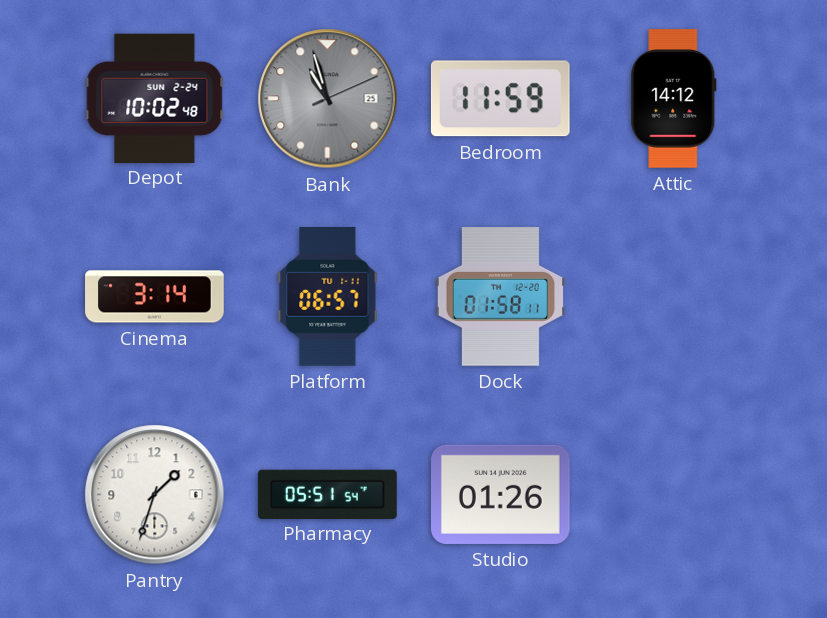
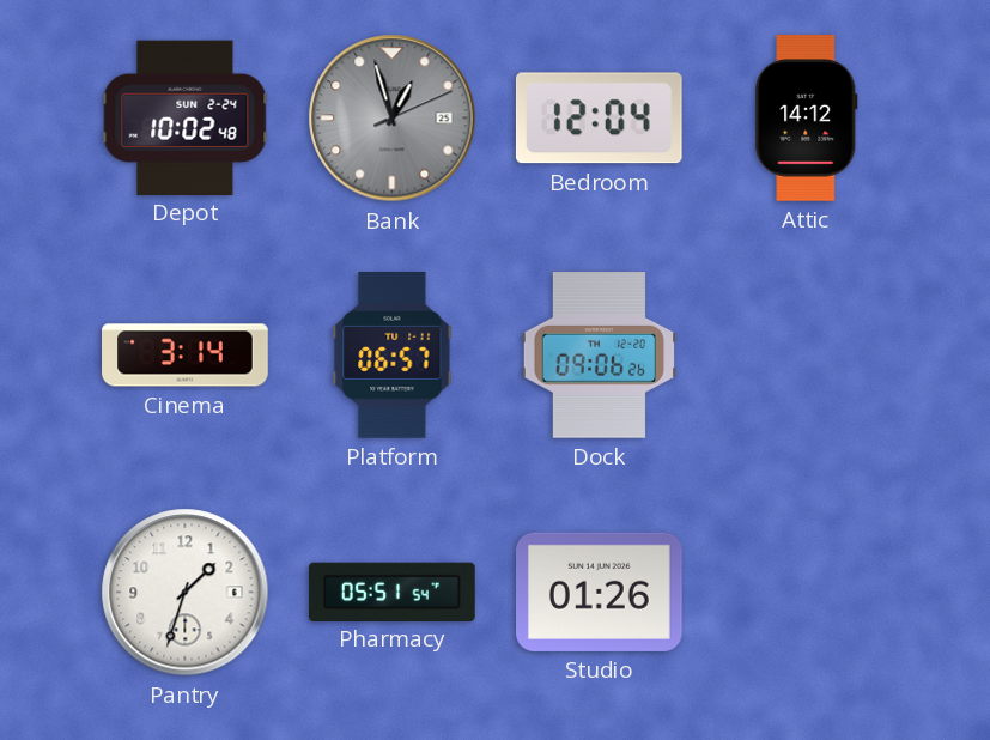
Bank: 10:57 -> 12:57 (393, 119)
Bedroom: 11:59 -> 12:04 (599, 119)
Dock: 01:58 -> 09:06 (599, 356)
